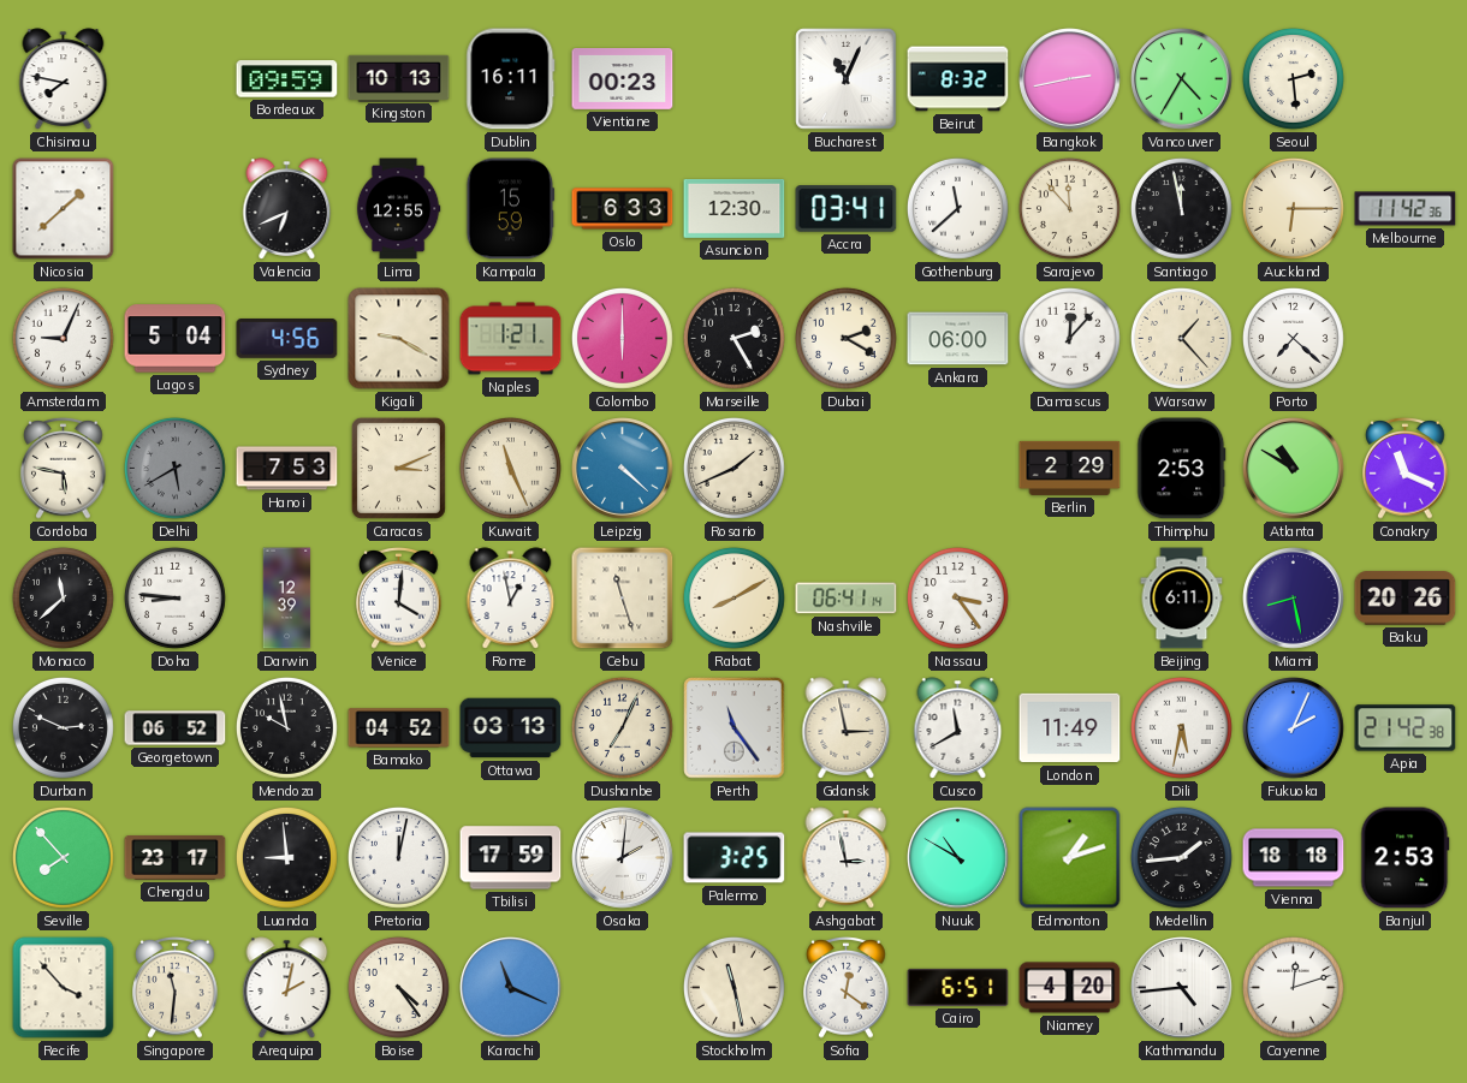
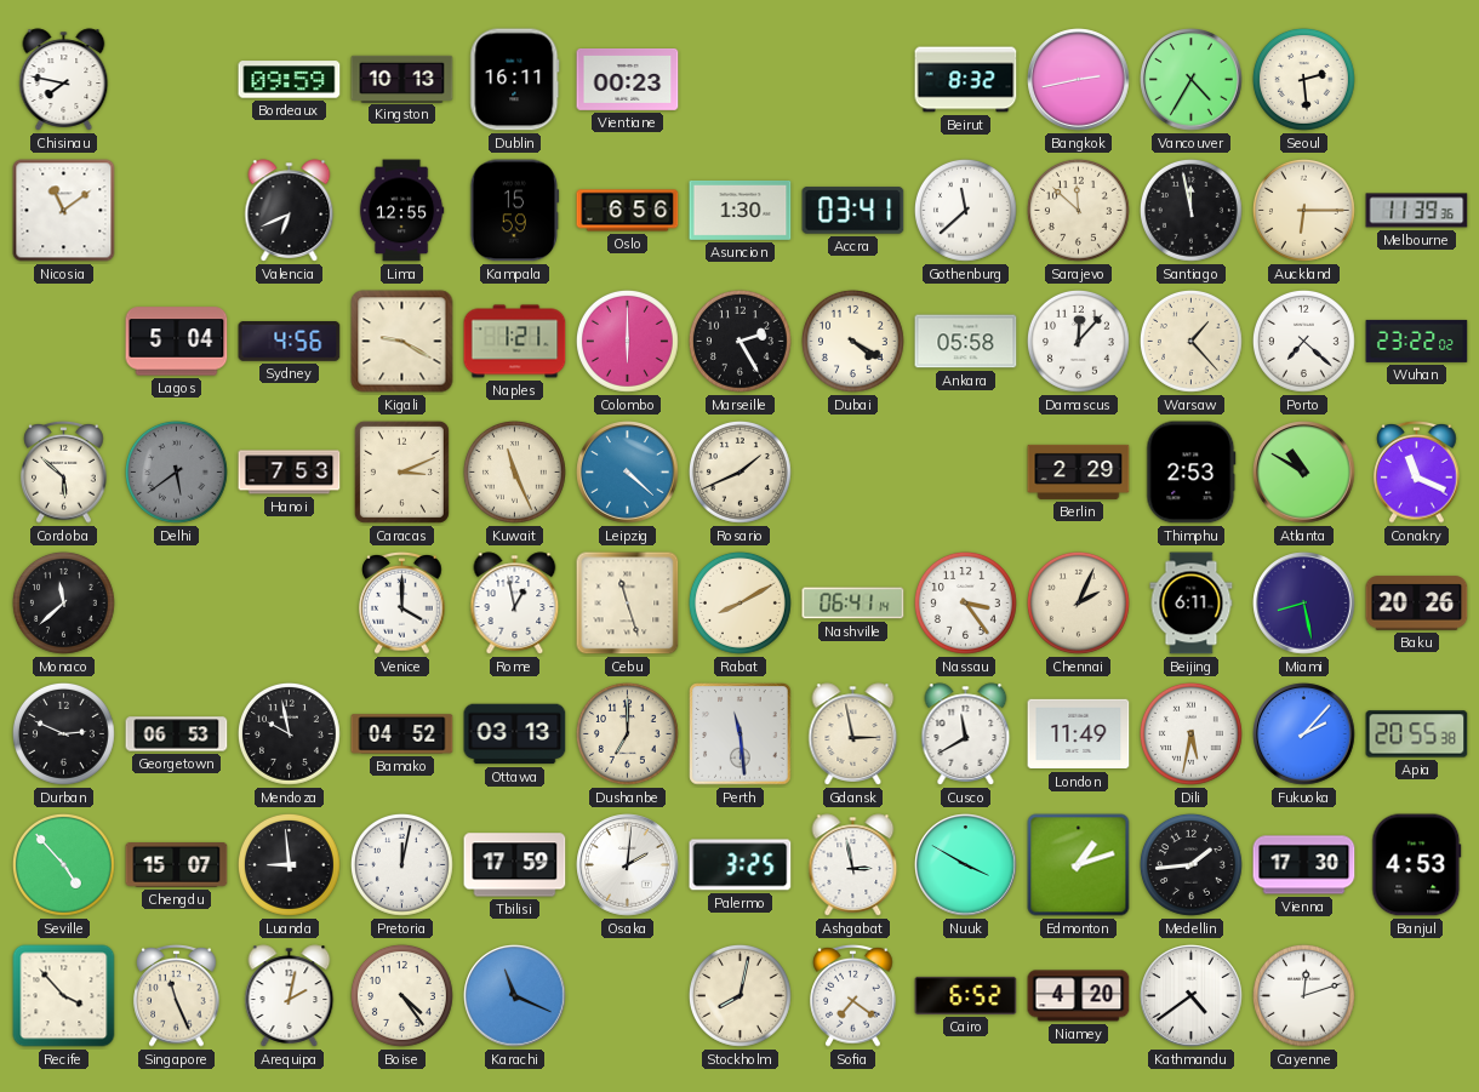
Bucharest: 11:04 -> none (847, 79)
Nicosia: 1:38 -> 11:09 (64, 211)
Oslo: 6:33 -> 6:56 (628, 211)
Asuncion: 12:30 -> 1:30 (741, 210)
Sarajevo: 11:53 -> 11:52 (1078, 210)
Melbourne: 11:42 -> 11:39 (1417, 211)
Amsterdam: 9:04 -> none (63, 338)
Dubai: 2:20 -> 4:20 (852, 341)
Ankara: 06:00 -> 05:58 (966, 342)
Wuhan: none -> 23:22 (1417, 341)
Cordoba: 5:47 -> 5:52 (64, 473)
Delhi: 5:40 -> 5:39 (176, 471)
Doha: 8:46 -> none (174, 597)
Darwin: 12:39 -> none (287, 599)
Venice: 4:01 -> 4:00 (402, 604)
Chennai: none -> 2:04 (1078, 602)
Georgetown: 06:52 -> 06:53 (177, 734)
Dushanbe: 7:04 -> 7:00 (627, 733)
Perth: 11:24 -> 11:29 (741, 734)
Fukuoka: 2:04 -> 2:07 (1304, 734)
Apia: 21:42 -> 20:55 (1417, 734)
Seville: 7:53 -> 4:53 (63, 864)
Chengdu: 23:17 -> 15:07 (177, 865)
Nuuk: 10:50 -> 3:50 (966, 865)
Vienna: 18:18 -> 17:30 (1304, 865)
Banjul: 2:53 -> 4:53 (1417, 865)
Singapore: 11:31 -> 11:26 (177, 996)
Stockholm: 11:28 -> 8:02 (739, 995)
Sofia: 12:21 -> 7:21 (853, 996)
Cairo: 6:51 -> 6:52 (966, 995)
Kathmandu: 4:44 -> 4:39 (1192, 996)
